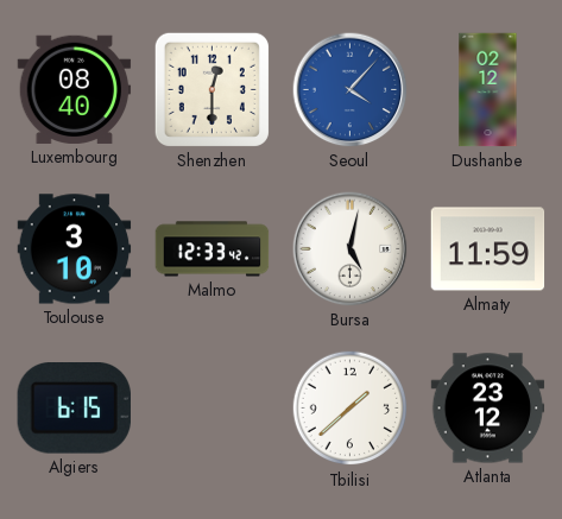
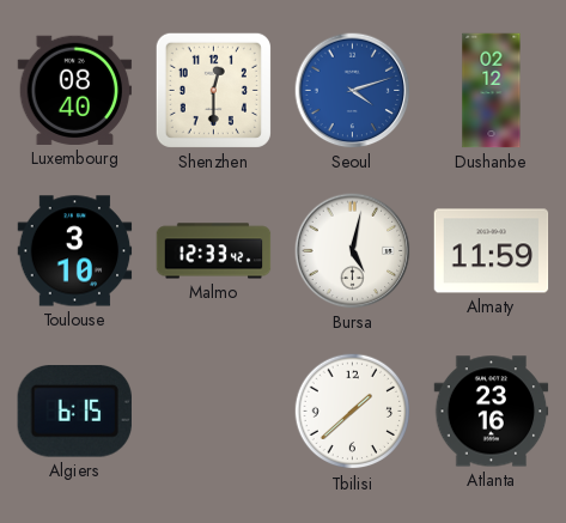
Seoul: 4:07 -> 4:12 (353, 91)
Atlanta: 23:12 -> 23:16 (492, 412)
